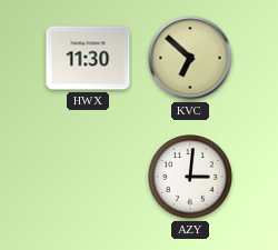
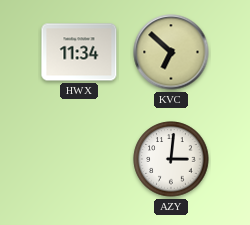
HWX: 11:30 -> 11:34 (79, 52)
